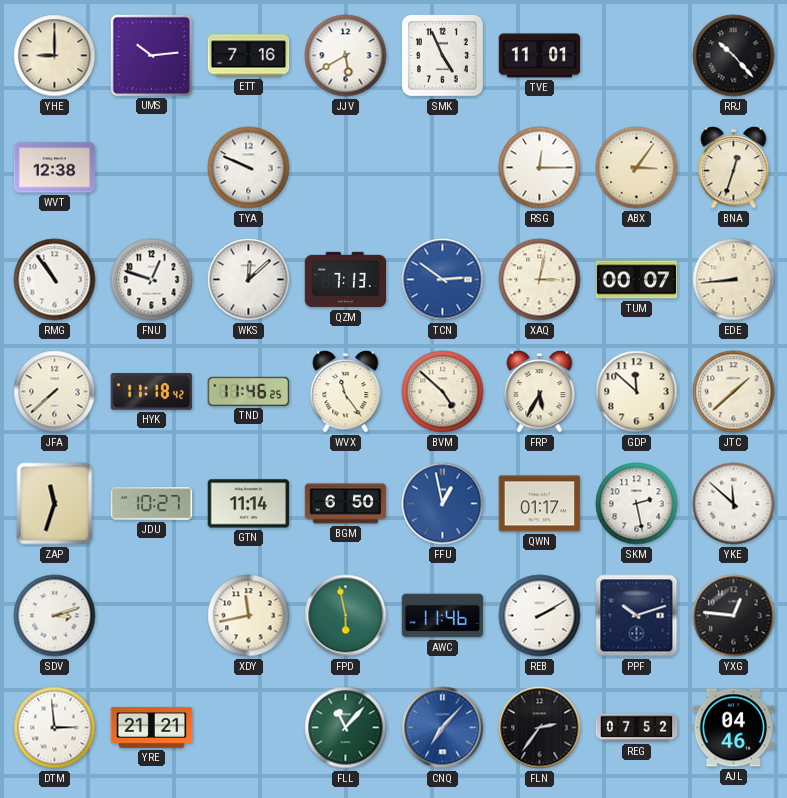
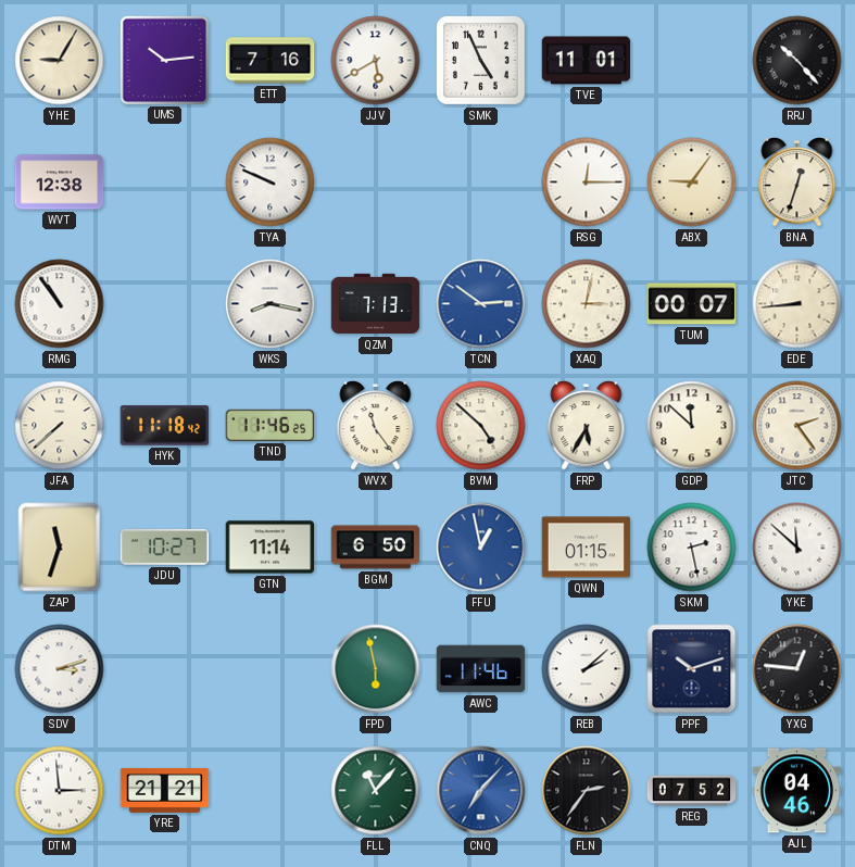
YHE: 9:00 -> 9:05 (60, 61)
ABX: 3:06 -> 9:06 (692, 183)
FNU: 12:48 -> none (152, 280)
WKS: 12:08 -> 8:17 (271, 304)
JTC: 1:38 -> 2:24 (797, 426)
QWN: 01:17 -> 01:15 (587, 548)
XDY: 11:43 -> none (249, 616)
REB: 2:10 -> 2:08 (587, 669)
